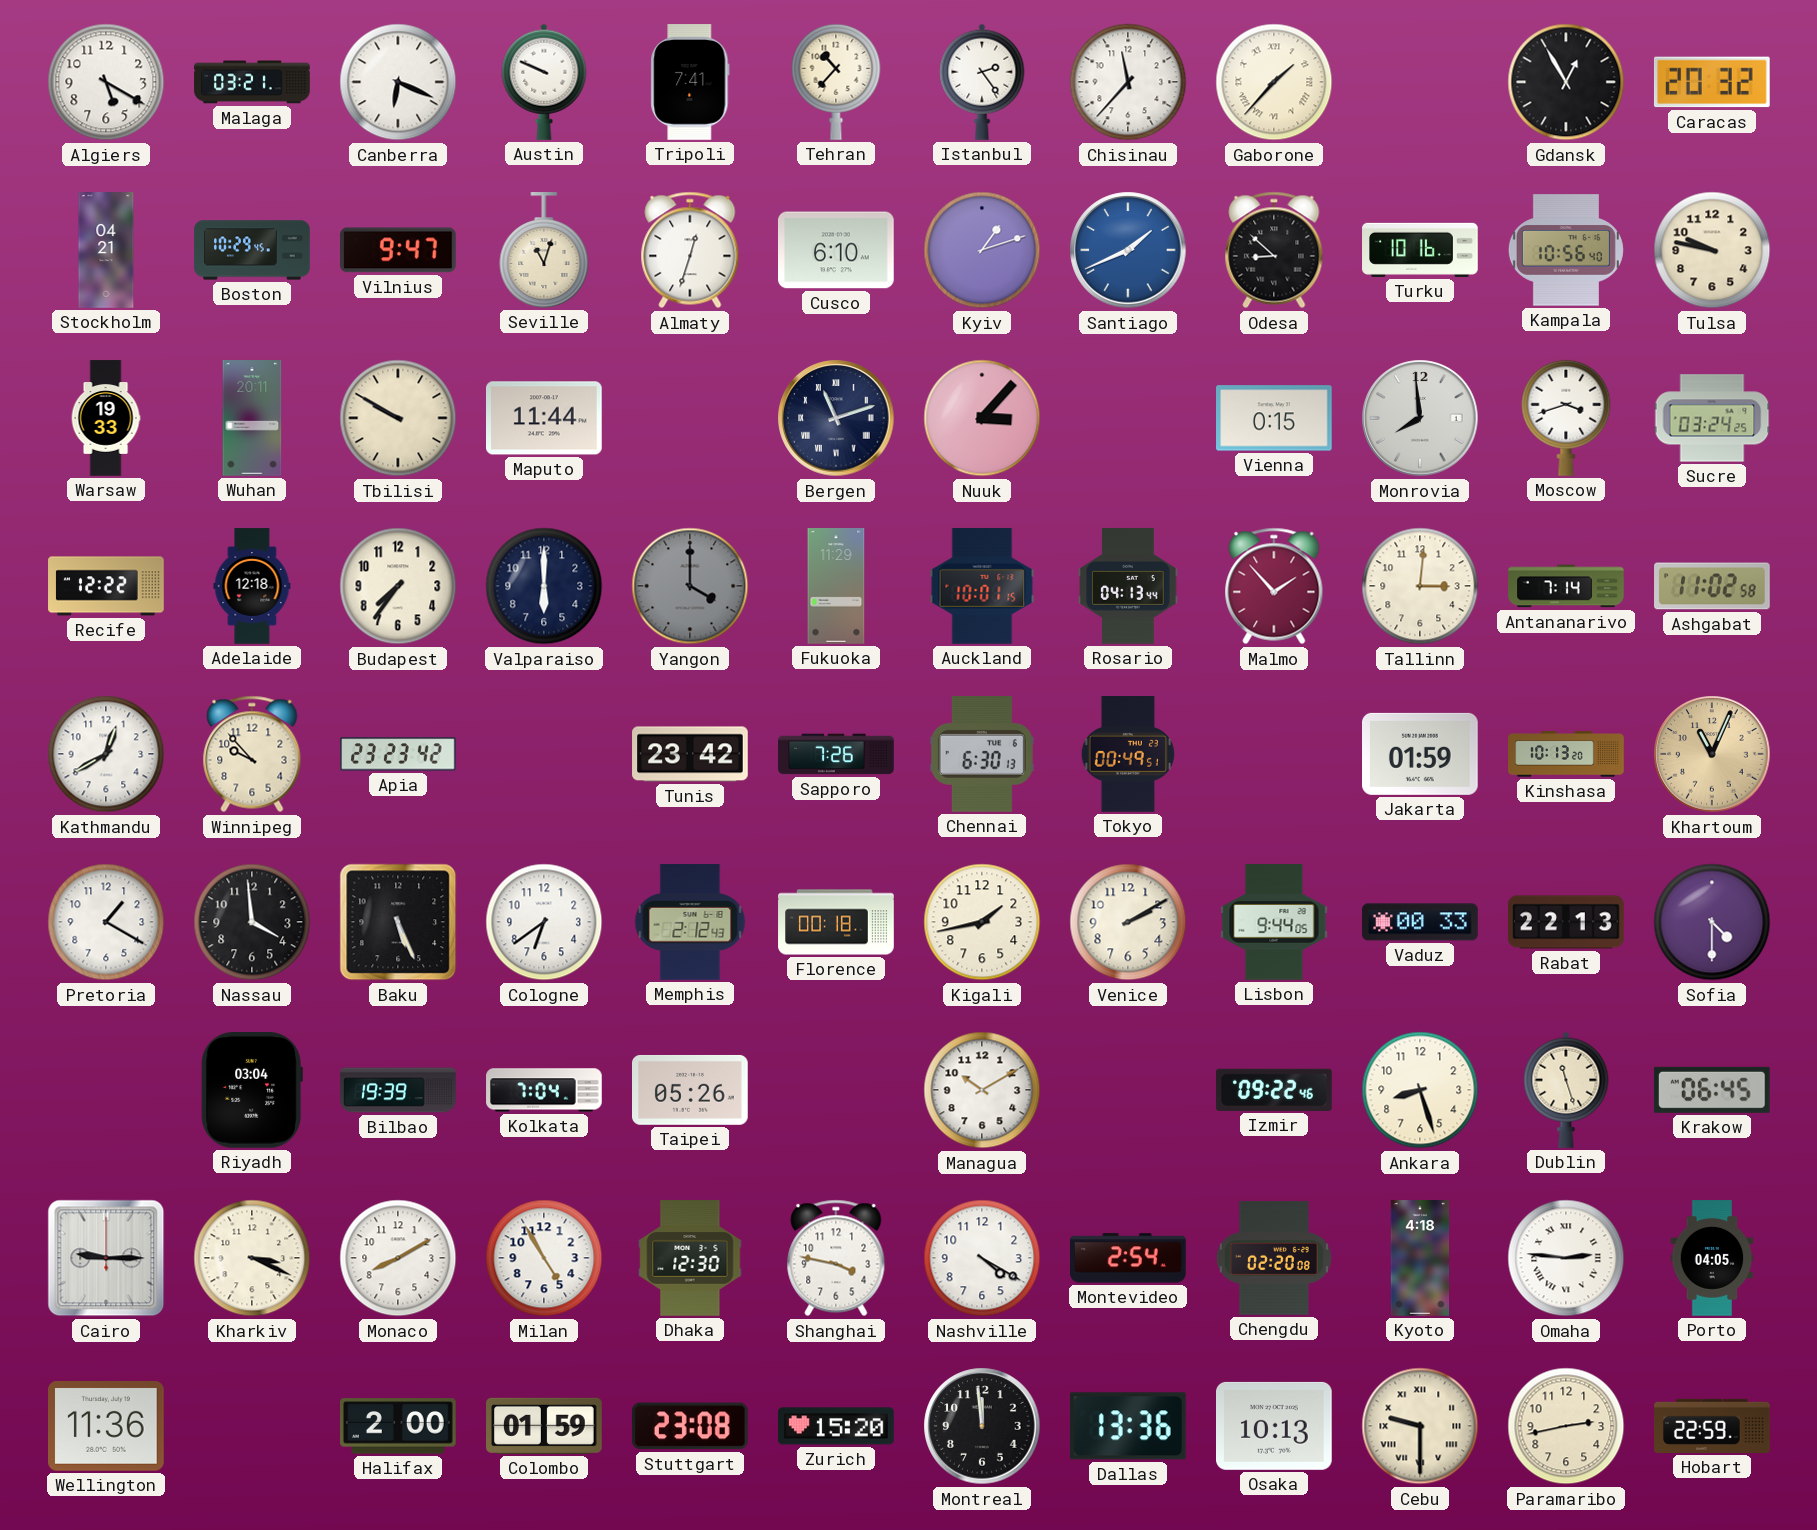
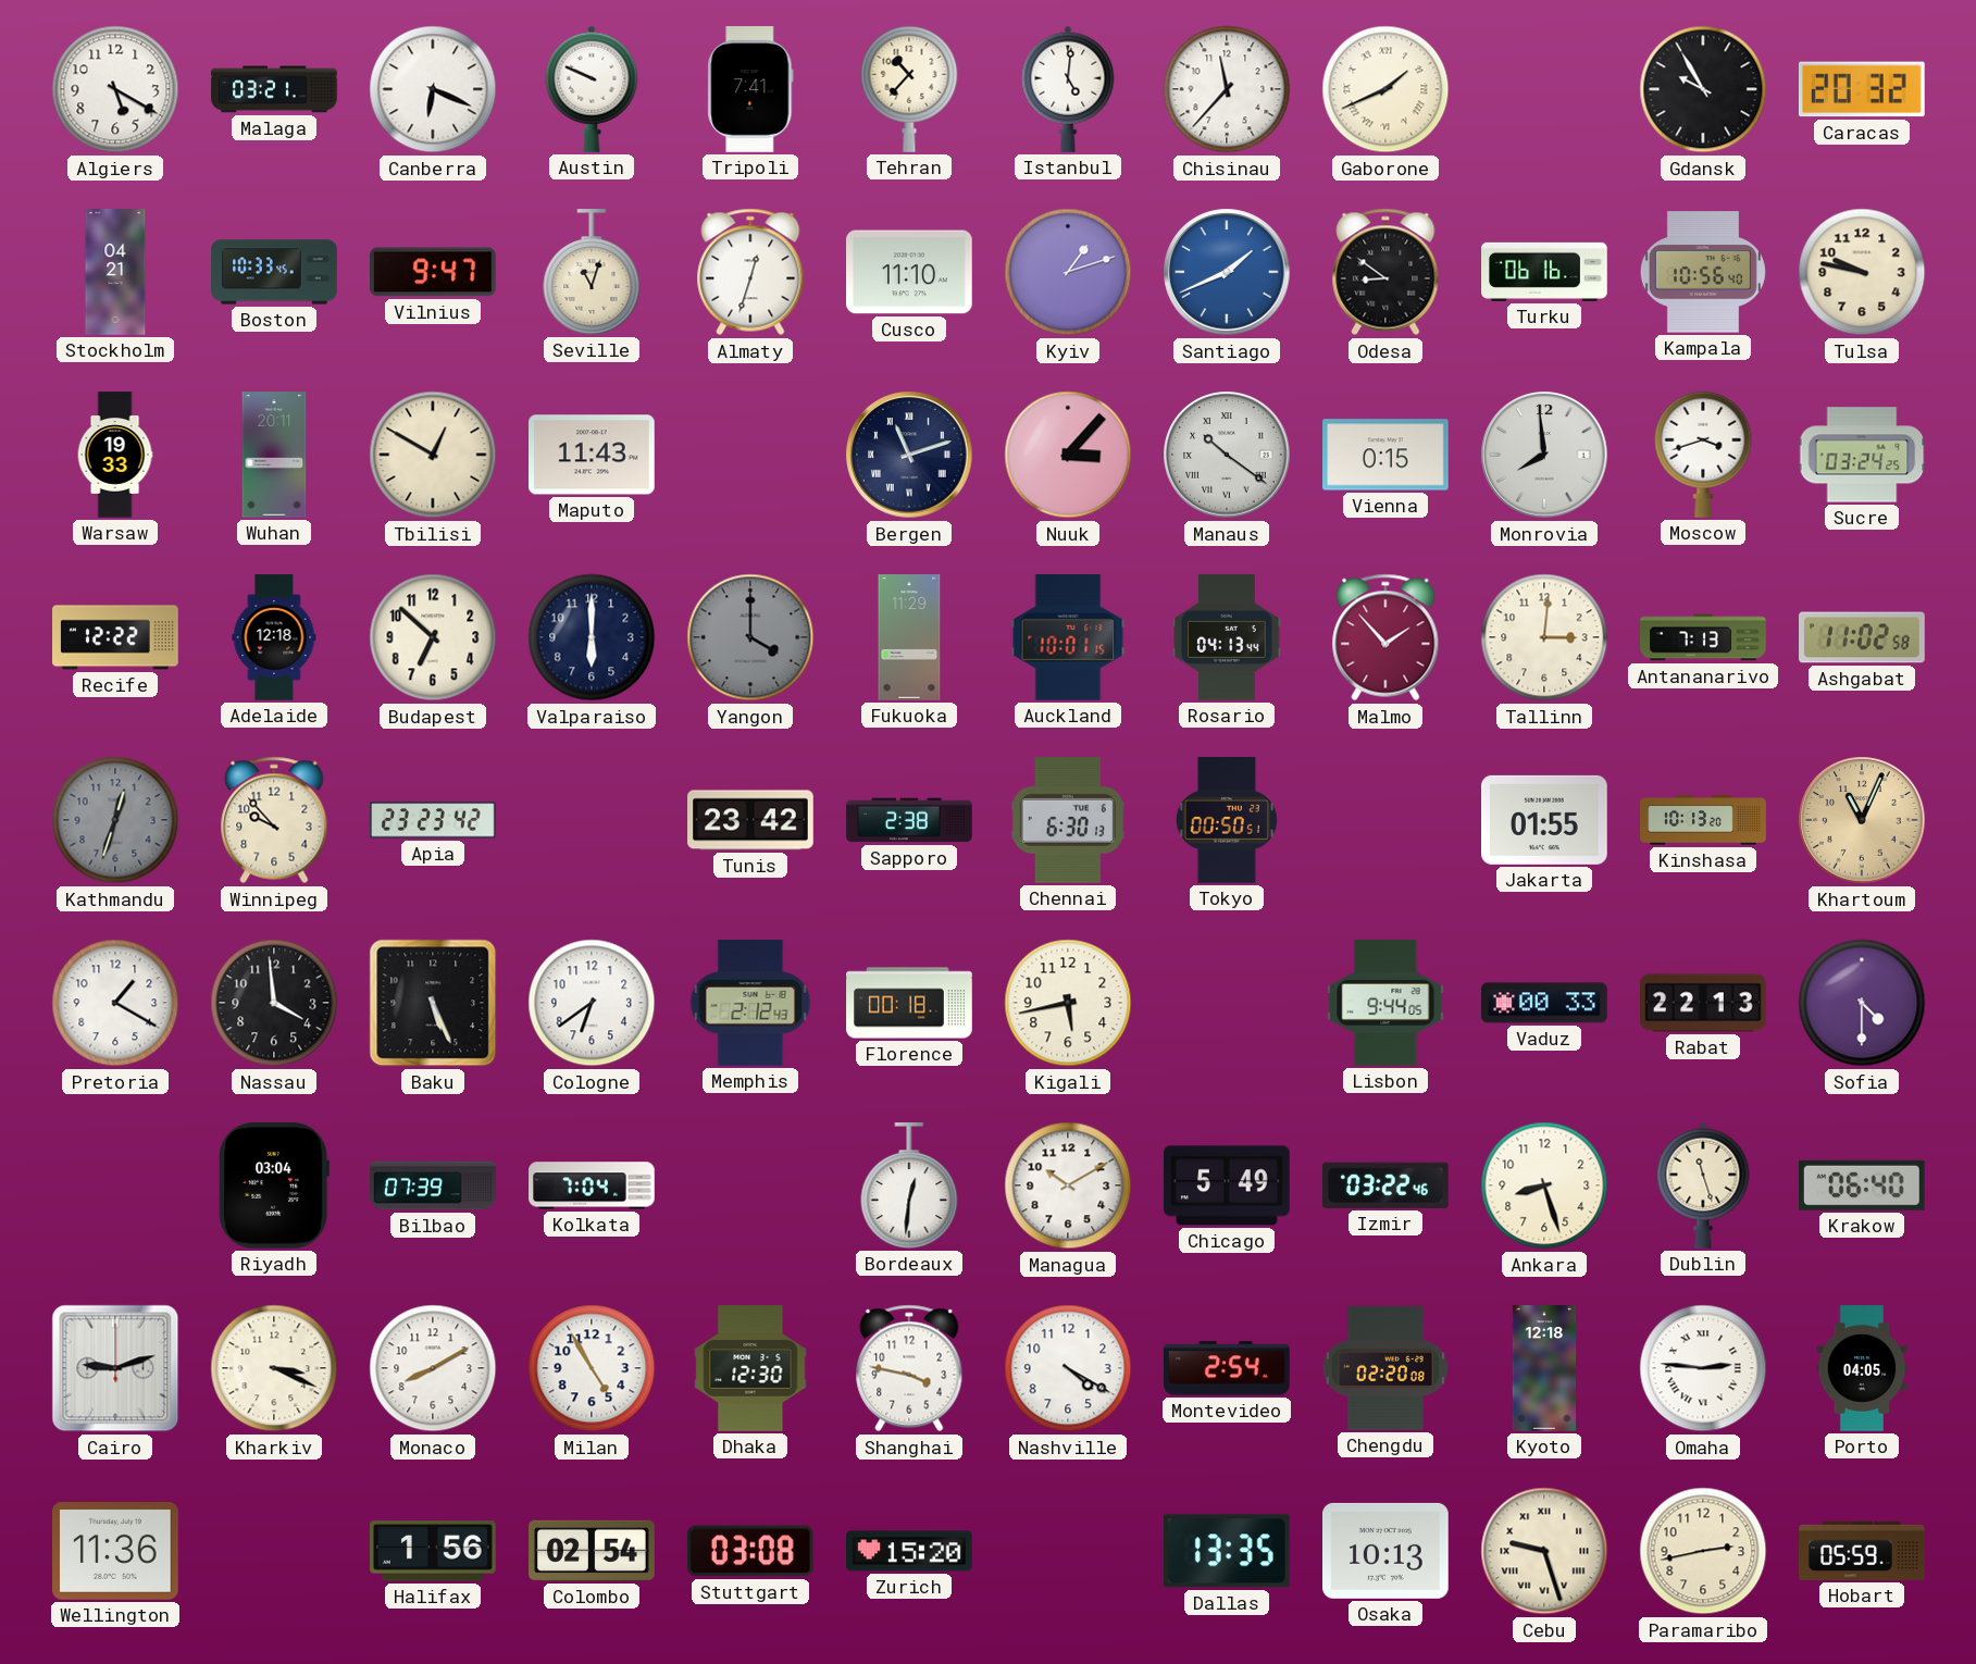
Istanbul: 2:24 -> 5:01 (1068, 89)
Gaborone: 1:37 -> 1:41 (1385, 89)
Gdansk: 12:55 -> 9:55 (1703, 89)
Boston: 10:29 -> 10:33 (274, 272)
Cusco: 6:10 -> 11:10 (910, 272)
Odesa: 8:52 -> 8:51 (1385, 272)
Turku: 10:16 -> 06:16 (1544, 272)
Tbilisi: 9:50 -> 12:50 (433, 455)
Maputo: 11:44 -> 11:43 (593, 455)
Manaus: none -> 10:21 (1227, 455)
Budapest: 7:36 -> 6:52 (433, 637)
Antananarivo: 7:14 -> 7:13 (1703, 637)
Kathmandu: 12:40 -> 12:33 (115, 820)
Kathmandu dial: white -> grey (115, 820)
Sapporo: 7:26 -> 2:38 (909, 820)
Tokyo: 00:49 -> 00:50 (1227, 820)
Jakarta: 01:59 -> 01:55 (1545, 820)
Kigali: 1:43 -> 5:43 (1068, 1003)
Venice: 2:10 -> none (1128, 922)
Bilbao: 19:39 -> 07:39 (433, 1185)
Taipei: 05:26 -> none (691, 1090)
Bordeaux: none -> 12:31 (909, 1185)
Chicago: none -> 5:49 (1228, 1185)
Izmir: 09:22 -> 03:22 (1387, 1185)
Krakow: 06:45 -> 06:40 (1862, 1185)
Cairo: 9:15 -> 9:12 (115, 1368)
Kyoto: 4:18 -> 12:18 (1544, 1368)
Halifax: 2:00 -> 1:56 (434, 1551)
Colombo: 01:59 -> 02:54 (592, 1551)
Stuttgart: 23:08 -> 03:08 (750, 1551)
Montreal: 11:59 -> none (982, 1426)
Dallas: 13:36 -> 13:35 (1227, 1551)
Cebu: 9:30 -> 9:27 (1544, 1551)
Hobart: 22:59 -> 05:59 (1862, 1551)
